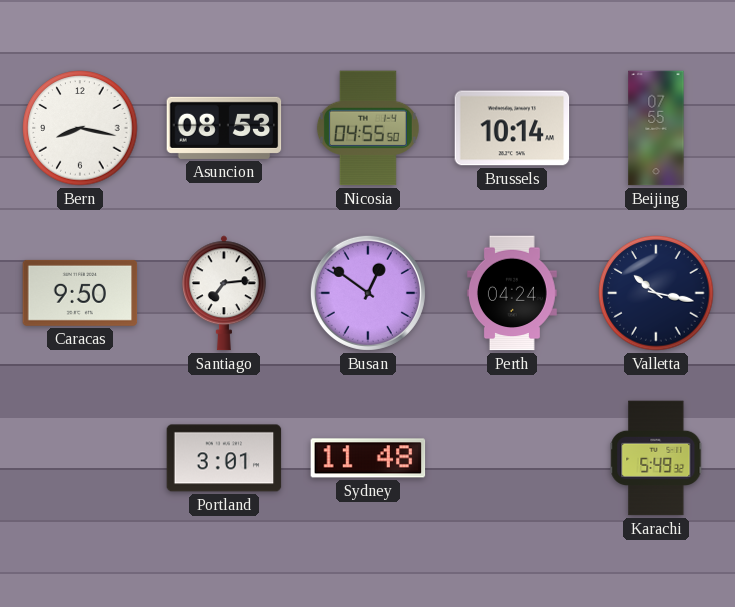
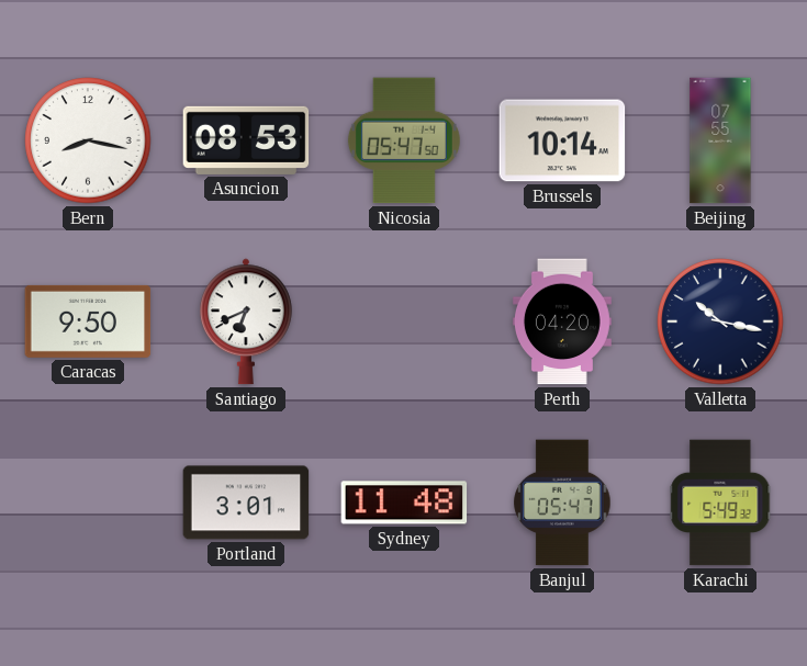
Nicosia: 04:55 -> 05:47 (404, 140)
Santiago: 7:14 -> 6:41 (246, 321)
Busan: 12:51 -> none (368, 293)
Perth: 04:24 -> 04:20 (562, 321)
Banjul: none -> 05:47 (562, 503)
